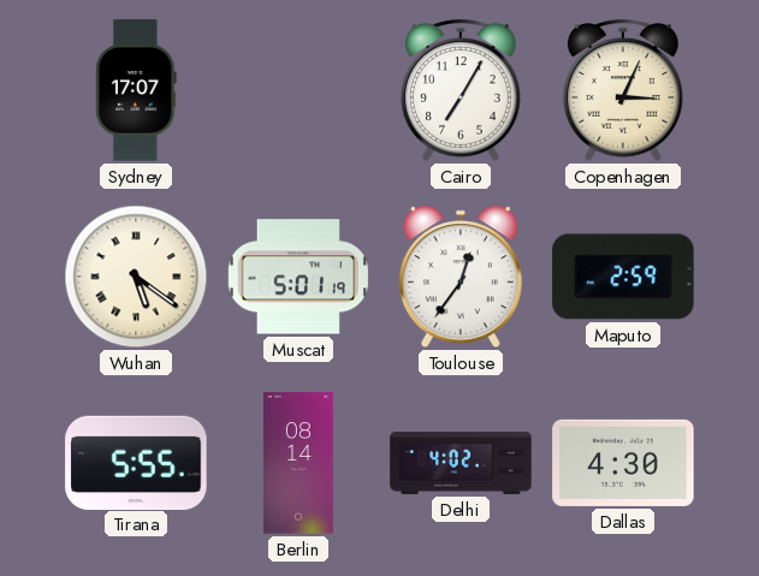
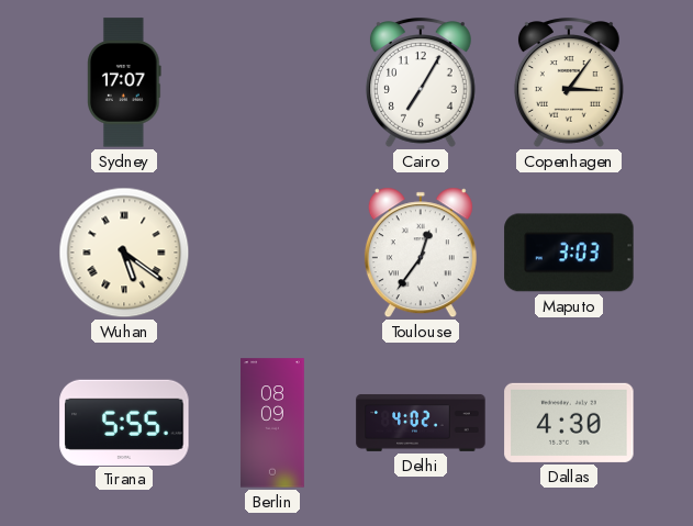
Copenhagen: 3:04 -> 3:06 (569, 82)
Muscat: 5:01 -> none (297, 277)
Maputo: 2:59 -> 3:03 (569, 253)
Berlin: 08:14 -> 08:09 (273, 423)
